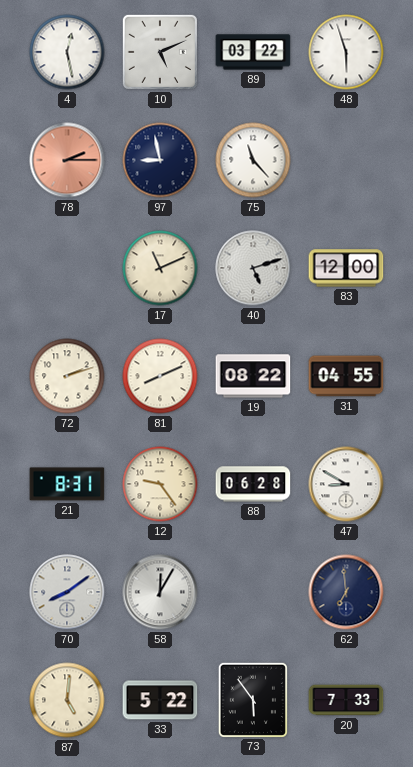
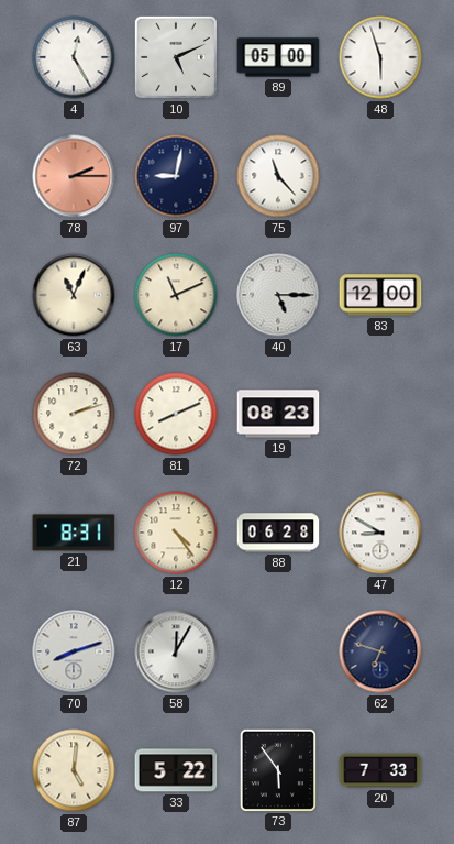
4: 12:28 -> 12:25 (74, 57)
89: 03:22 -> 05:00 (278, 57)
97: 8:58 -> 9:02 (176, 176)
63: none -> 11:04 (74, 295)
40: 5:12 -> 5:15 (278, 295)
19: 08:22 -> 08:23 (278, 414)
31: 04:55 -> none (346, 376)
12: 9:24 -> 4:24 (176, 533)
70: 8:09 -> 8:12 (74, 651)
62: 6:59 -> 6:48 (380, 651)
